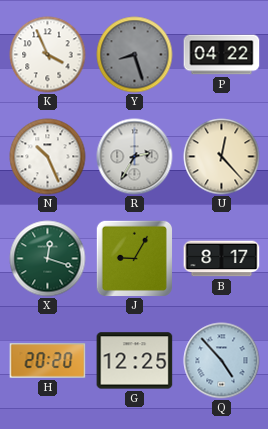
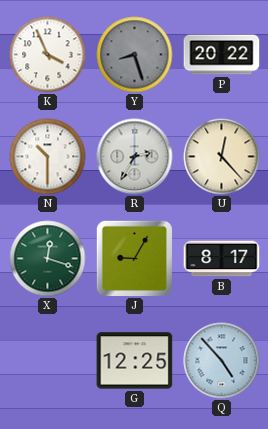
P: 04:22 -> 20:22 (222, 55)
N: 10:26 -> 10:30 (48, 157)
H: 20:20 -> none (48, 361)
